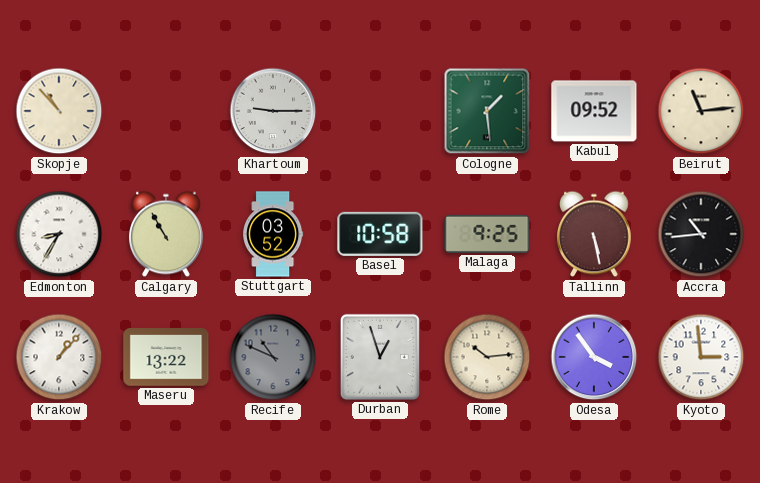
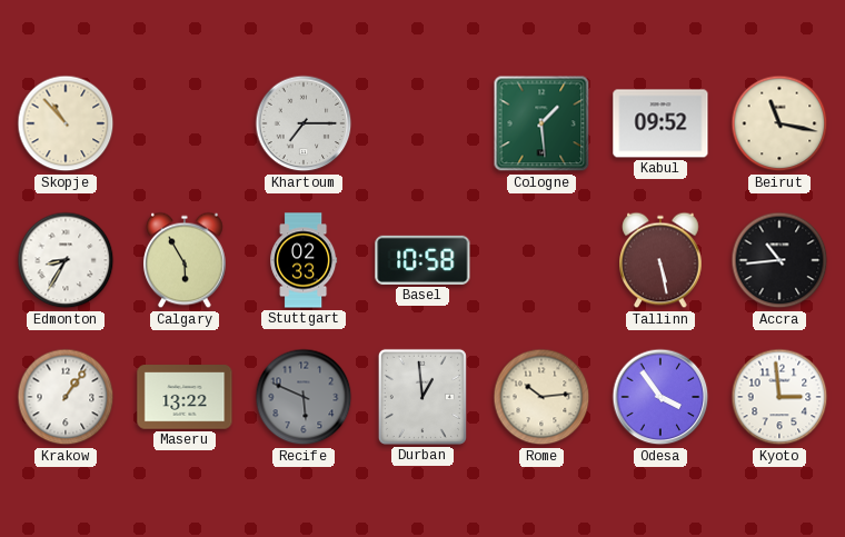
Khartoum: 9:15 -> 7:15 (304, 123)
Beirut: 11:14 -> 11:17 (779, 123)
Calgary: 10:55 -> 5:55 (185, 260)
Stuttgart: 03:52 -> 02:33 (304, 260)
Malaga: 9:25 -> none (487, 234)
Krakow: 1:07 -> 1:06 (66, 397)
Recife: 10:49 -> 5:49 (304, 397)
Durban: 12:57 -> 12:59 (422, 397)
